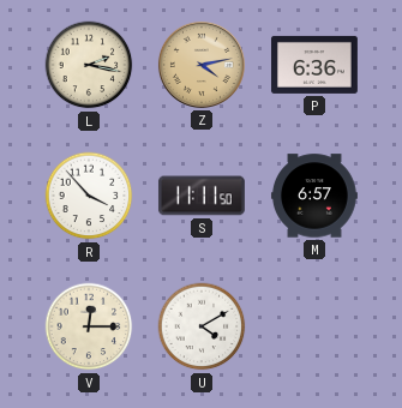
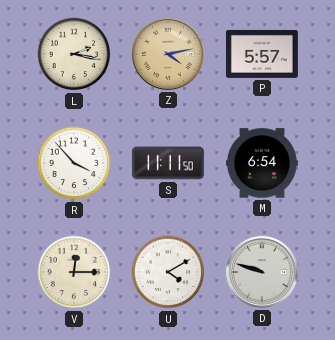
P: 6:36 -> 5:57 (262, 54)
M: 6:57 -> 6:54 (262, 163)
D: none -> 9:48 (262, 272)
